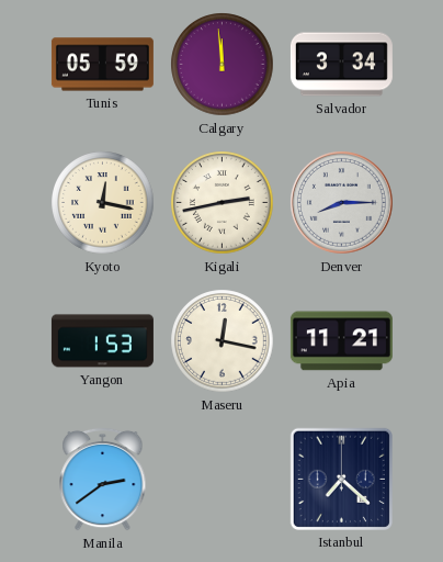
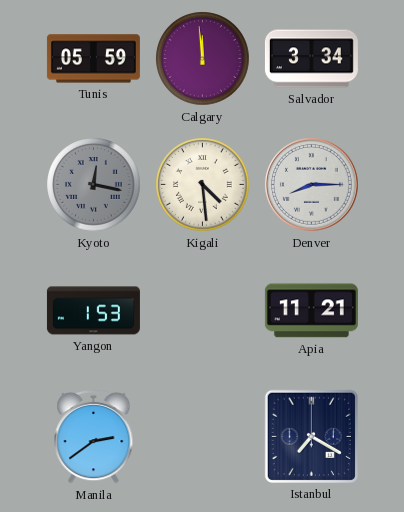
Kyoto dial: cream -> grey (94, 185)
Kigali: 2:43 -> 4:29 (203, 185)
Maseru: 12:17 -> none (223, 341)
Istanbul: 7:22 -> 7:20 (311, 436)
